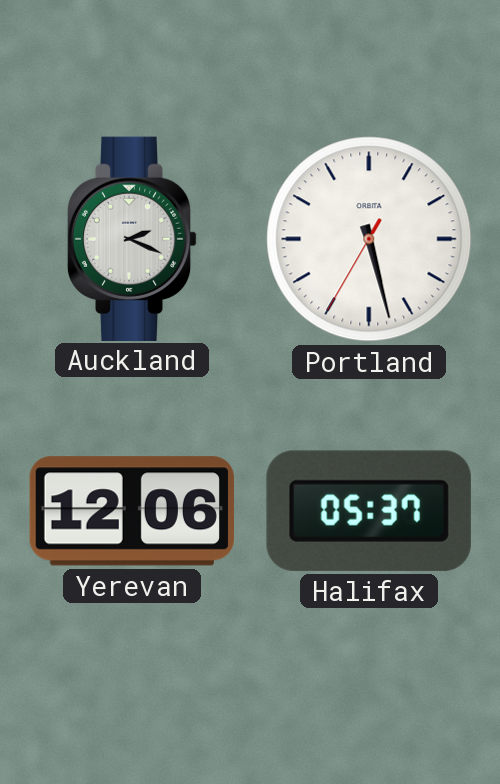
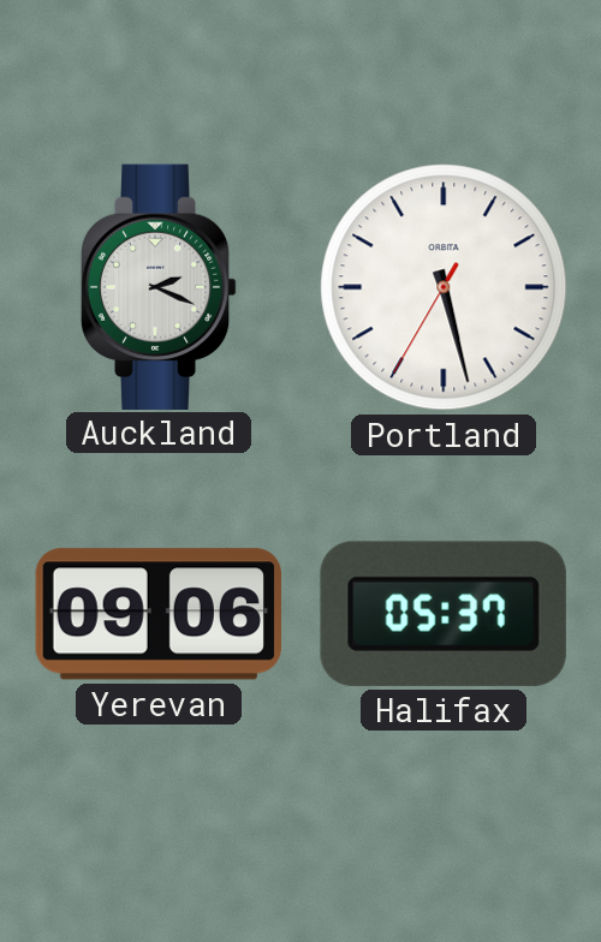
Yerevan: 12:06 -> 09:06 (159, 614)
